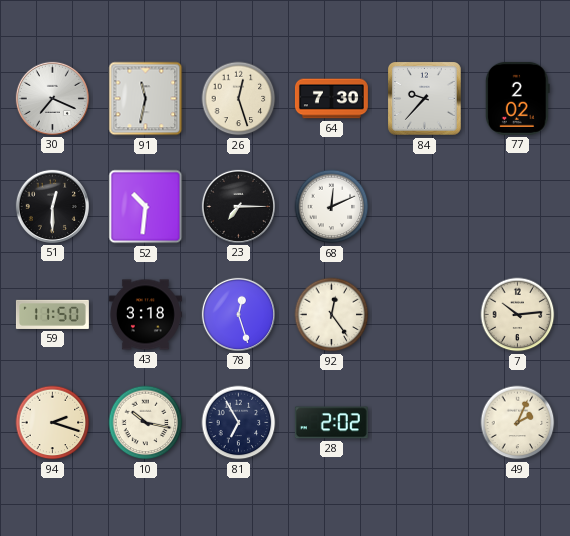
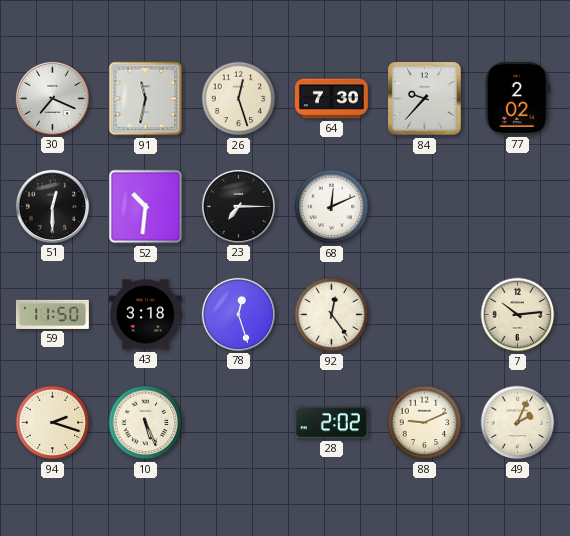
10: 10:17 -> 5:26 (146, 423)
81: 6:55 -> none (239, 423)
88: none -> 9:11 (425, 423)
